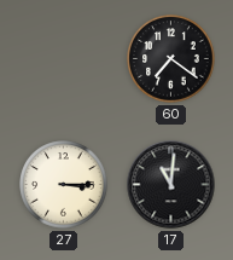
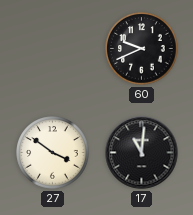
60: 7:21 -> 9:41 (142, 49)
27: 3:15 -> 3:51 (53, 153)
